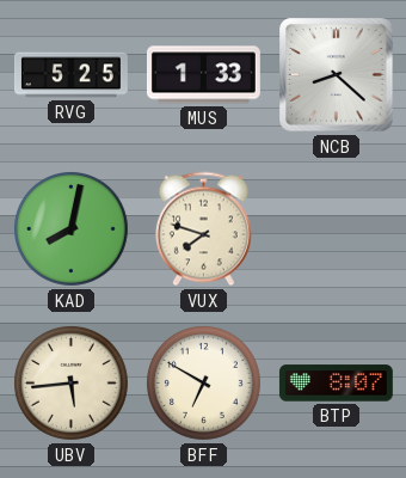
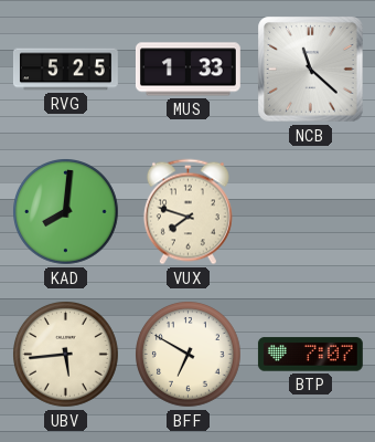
NCB: 8:22 -> 11:22 (311, 70)
KAD: 8:02 -> 8:01 (66, 212)
BTP: 8:07 -> 7:07 (310, 355)
